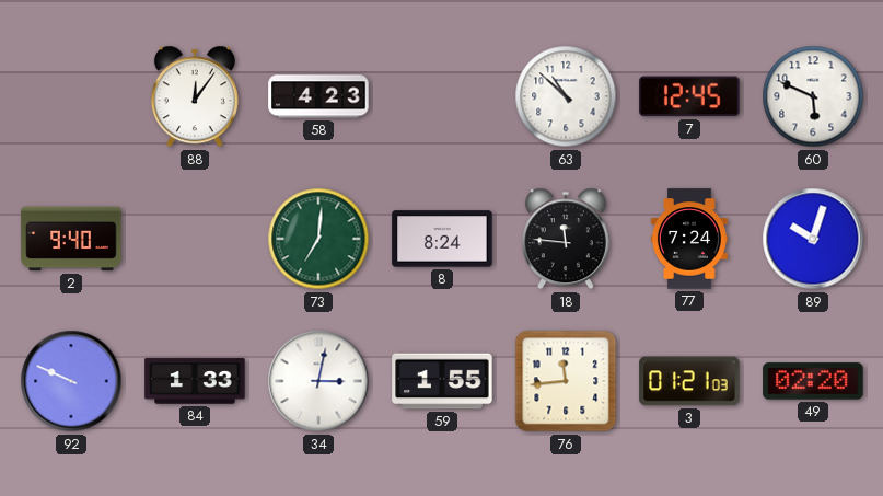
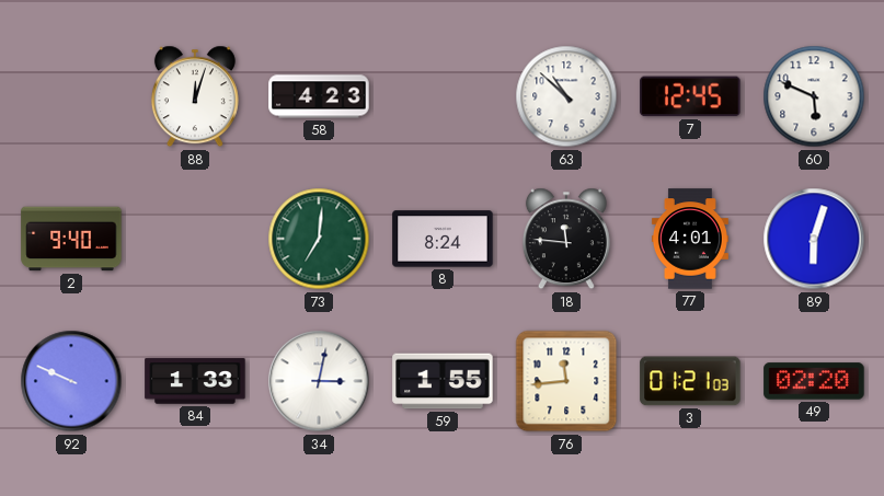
88: 12:06 -> 12:03 (195, 96)
77: 7:24 -> 4:01 (690, 239)
89: 10:03 -> 6:03 (814, 239)
